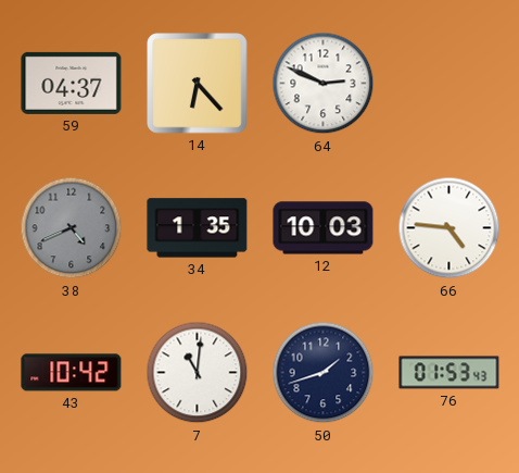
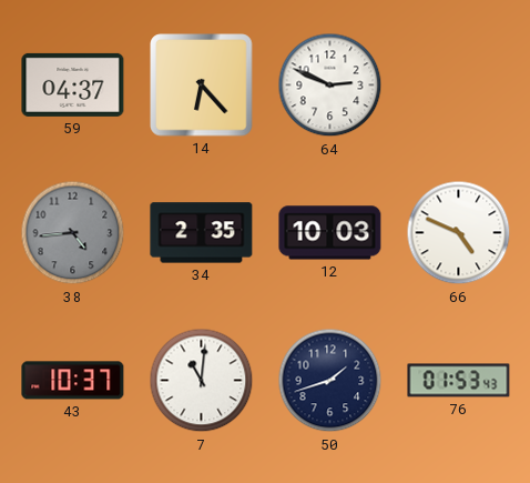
38: 4:41 -> 4:44 (73, 233)
34: 1:35 -> 2:35 (202, 233)
66: 4:46 -> 4:49 (459, 233)
43: 10:42 -> 10:37 (73, 381)
